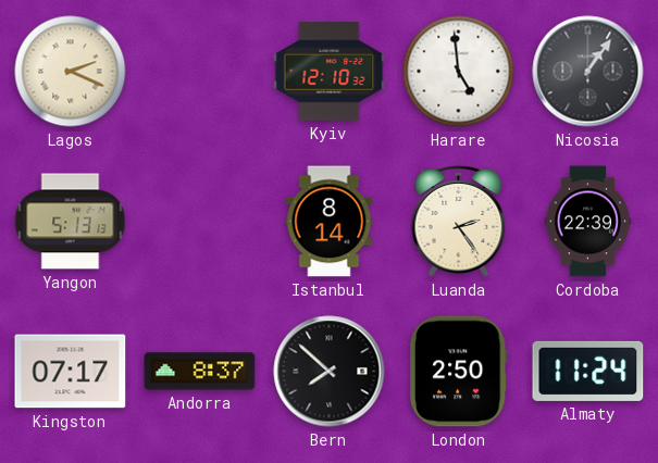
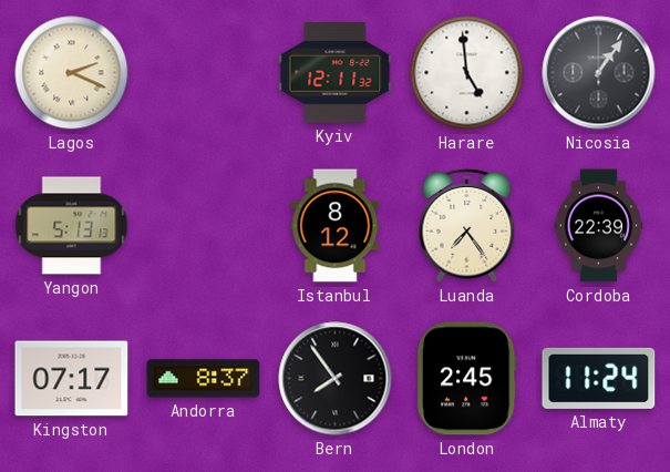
Kyiv: 12:10 -> 12:11 (336, 73)
Istanbul: 8:14 -> 8:12 (336, 226)
Luanda: 2:24 -> 7:24 (467, 226)
Bern: 7:52 -> 7:54 (336, 379)
London: 2:50 -> 2:45 (466, 379)
